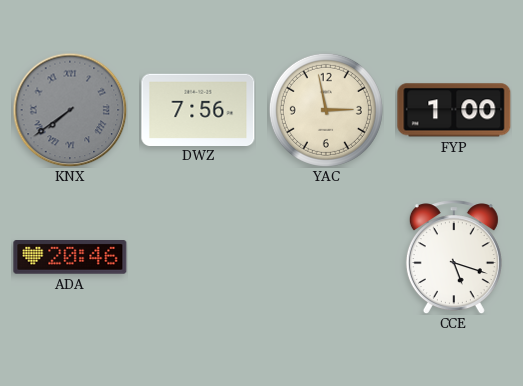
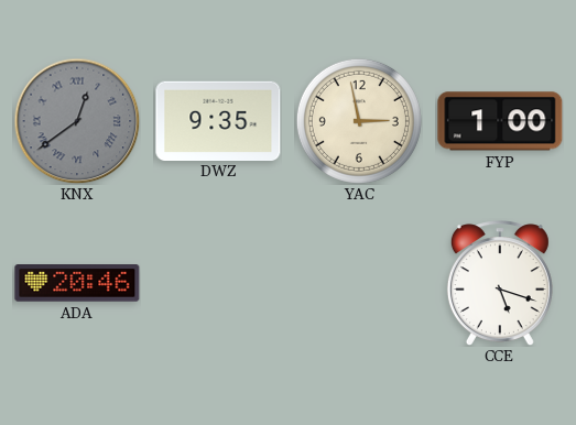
KNX: 7:39 -> 12:39 (77, 121)
DWZ: 7:56 -> 9:35 (218, 120)
